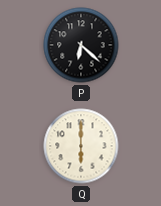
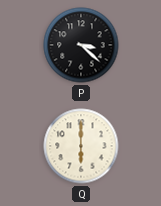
P: 6:22 -> 3:22 (81, 45)
